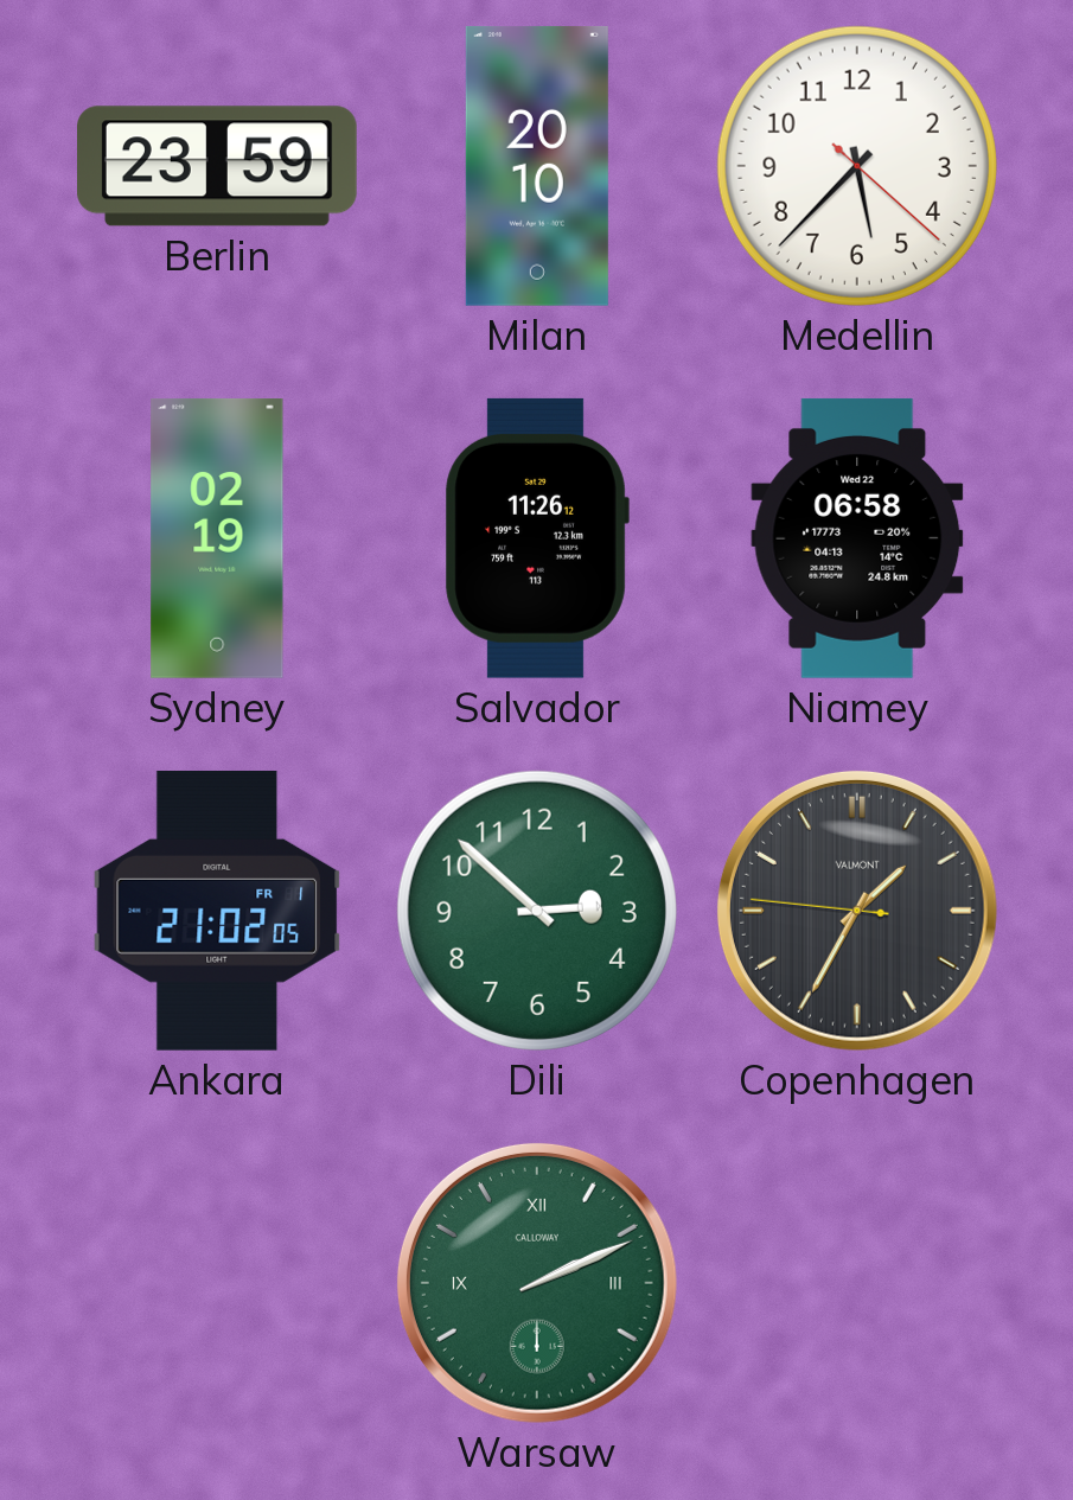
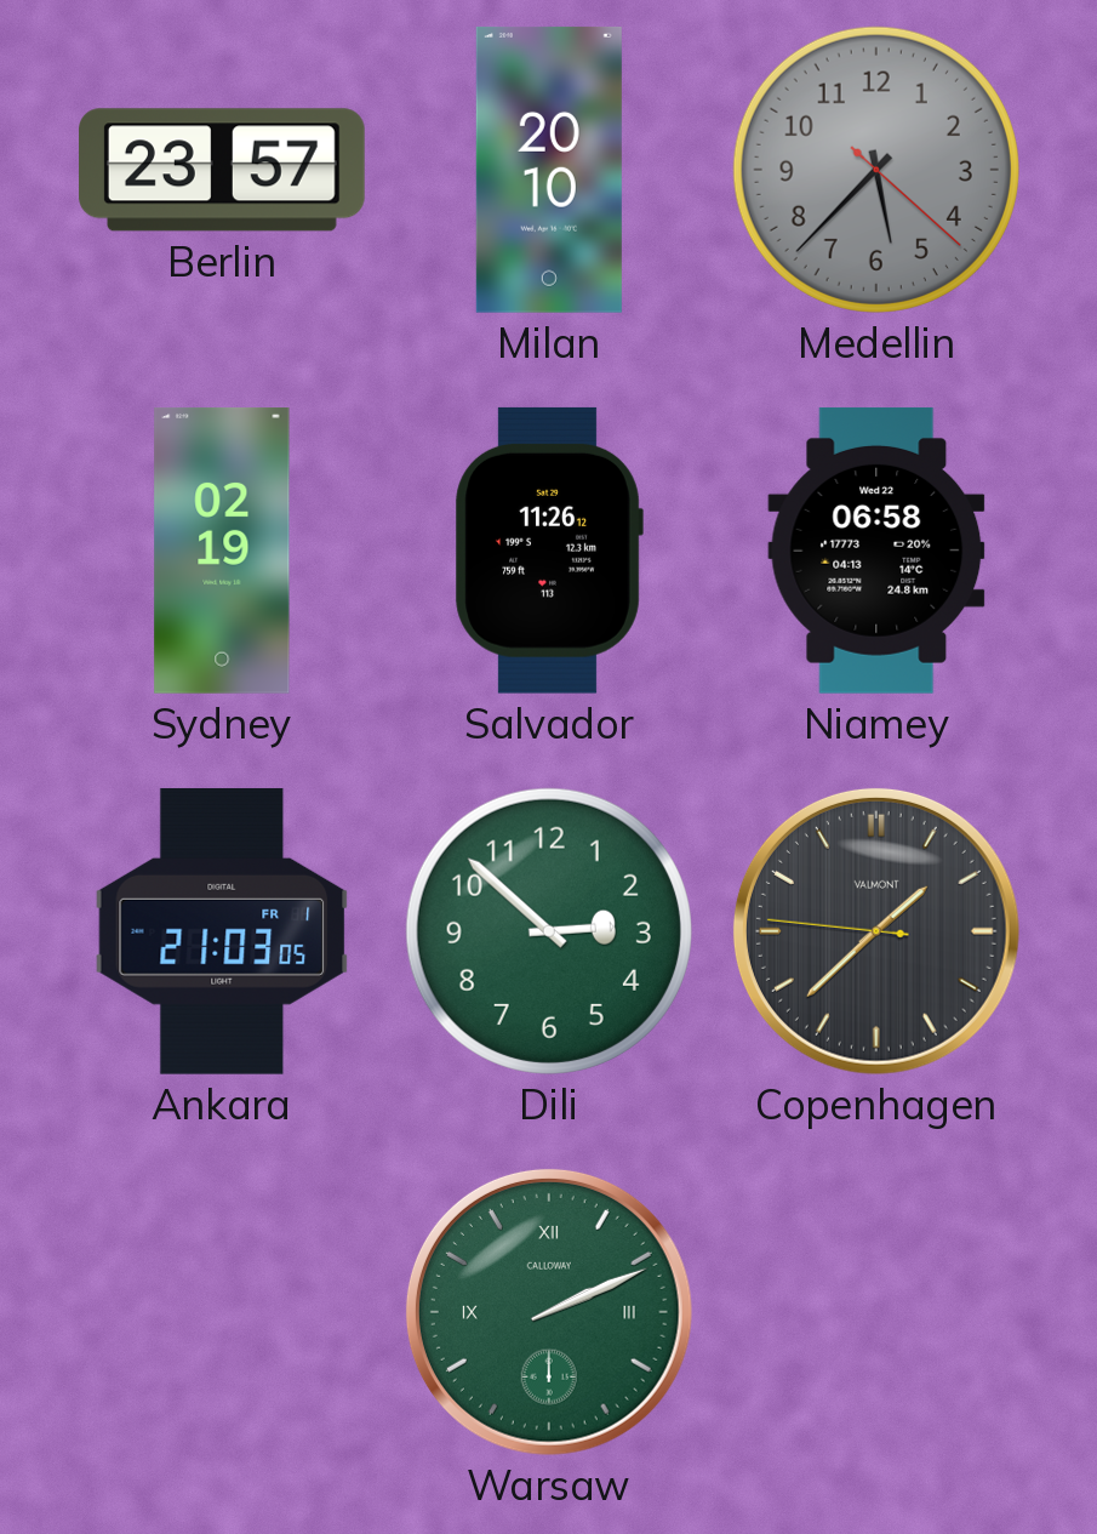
Berlin: 23:59 -> 23:57 (223, 170)
Medellin dial: white -> grey (876, 170)
Ankara: 21:02 -> 21:03 (222, 931)
Copenhagen: 1:34 -> 1:37 (876, 931)
